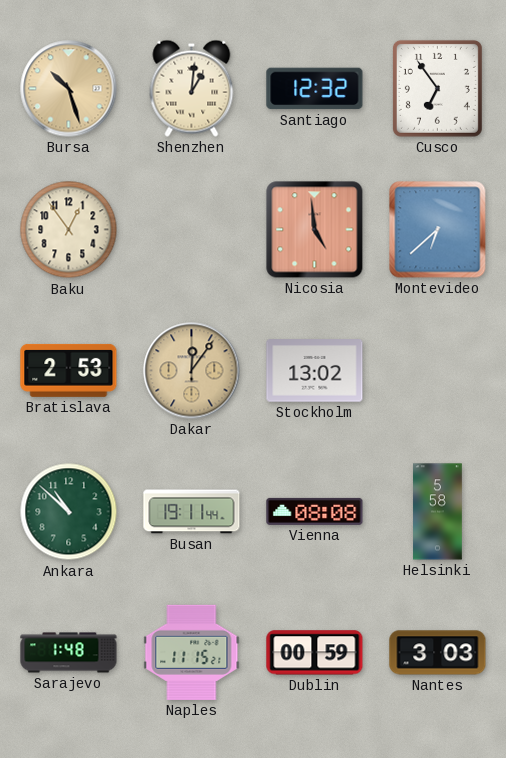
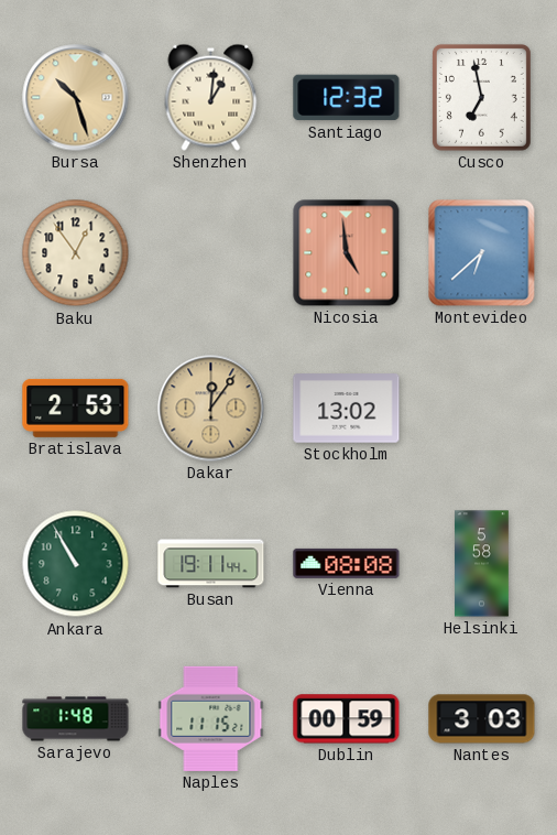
Cusco: 6:54 -> 6:58 (481, 97)
Ankara: 10:52 -> 10:55 (76, 564)
